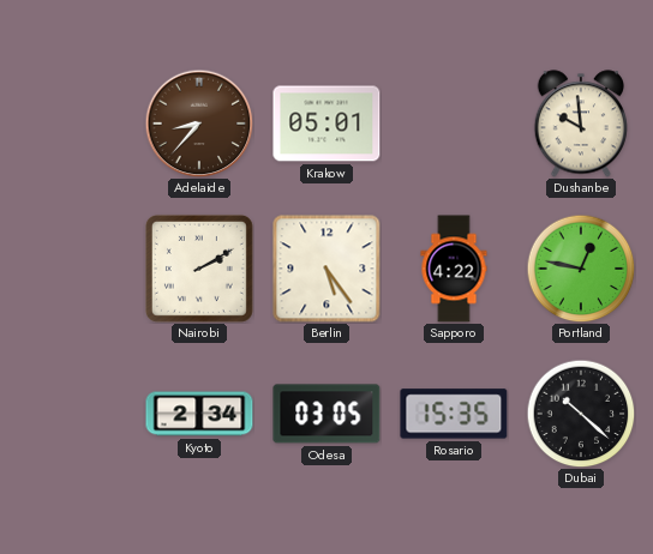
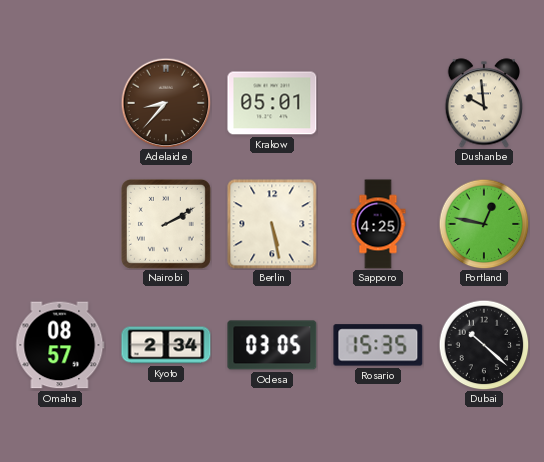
Berlin: 5:24 -> 5:28 (272, 224)
Sapporo: 4:22 -> 4:25 (378, 224)
Omaha: none -> 08:57 (60, 345)
